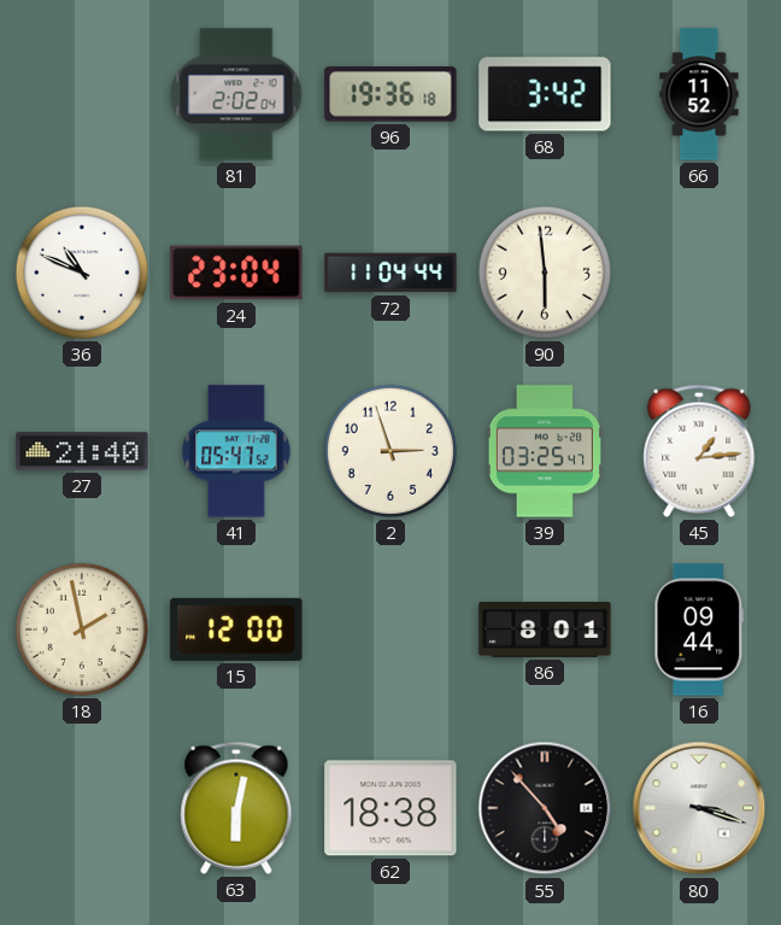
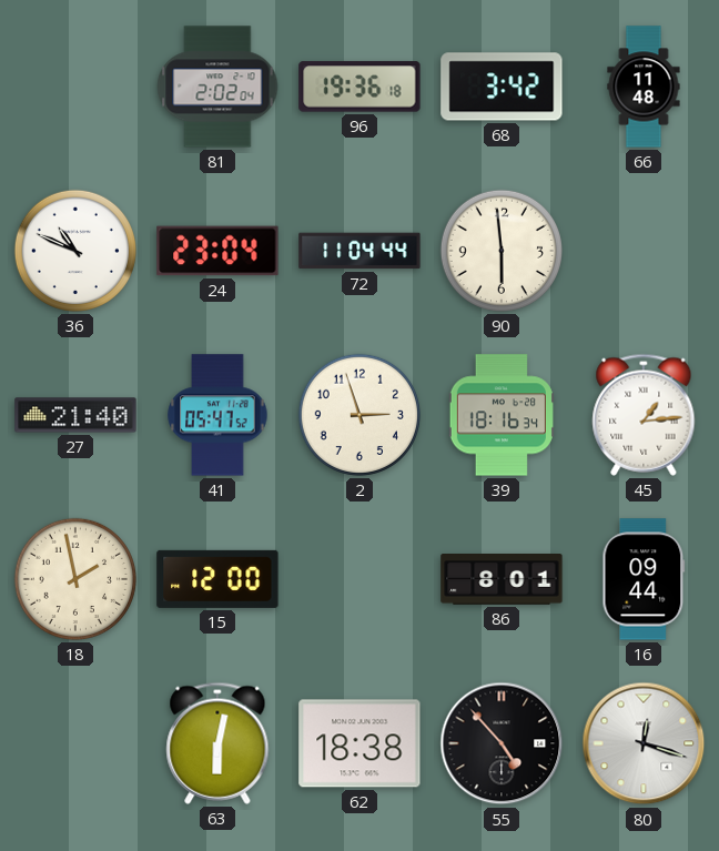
66: 11:52 -> 11:48 (644, 87)
39: 03:25 -> 18:16 (502, 415)
80: 3:18 -> 12:18 (644, 743)
